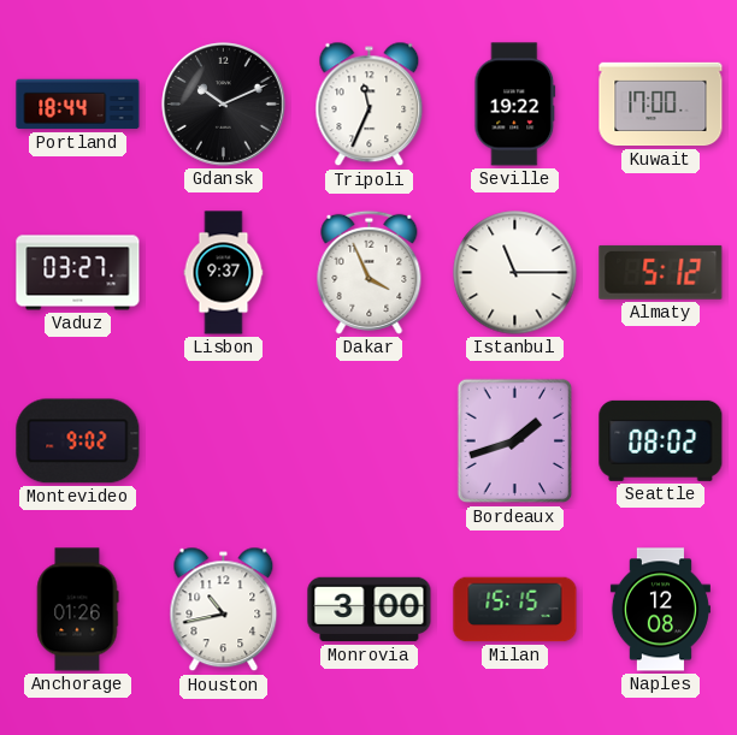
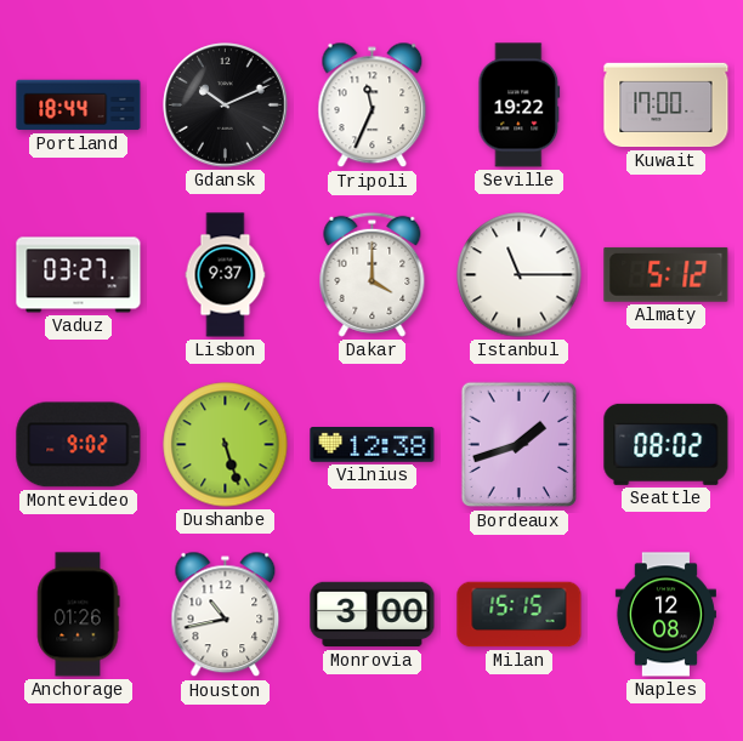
Dakar: 3:56 -> 4:00 (373, 274)
Dushanbe: none -> 5:27 (226, 445)
Vilnius: none -> 12:38 (373, 445)
